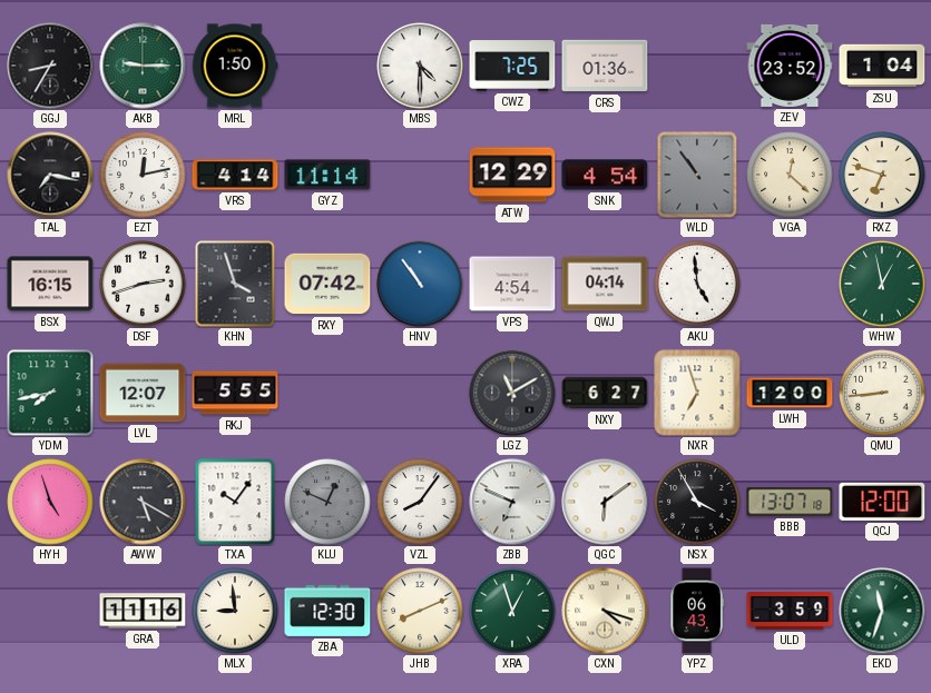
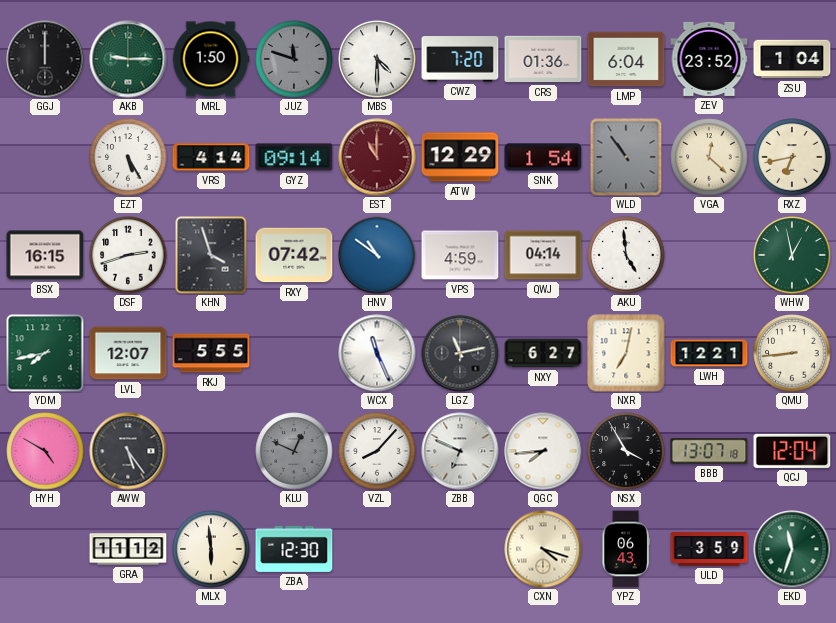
GGJ: 8:35 -> 12:00 (45, 59)
JUZ: none -> 11:48 (294, 59)
CWZ: 7:25 -> 7:20 (460, 59)
LMP: none -> 6:04 (626, 59)
TAL: 7:17 -> none (50, 175)
EZT: 12:13 -> 5:25 (128, 157)
GYZ: 11:14 -> 09:14 (294, 157)
EST: none -> 11:00 (377, 157)
SNK: 4:54 -> 1:54 (543, 157)
RXZ: 6:48 -> 6:43 (792, 157)
HNV: 10:54 -> 10:51 (377, 255)
VPS: 4:54 -> 4:59 (460, 255)
WCX: none -> 11:26 (377, 353)
LGZ: 11:10 -> 11:13 (460, 353)
NXR: 6:57 -> 7:02 (626, 353)
LWH: 12:00 -> 12:21 (709, 353)
HYH: 4:57 -> 4:50 (45, 451)
AWW: 5:20 -> 5:24 (128, 451)
TXA: 10:06 -> none (235, 502)
VZL: 8:06 -> 8:07 (377, 451)
QGC: 6:09 -> 7:44 (543, 451)
QCJ: 12:00 -> 12:04 (792, 451)
GRA: 11:16 -> 11:12 (128, 549)
MLX: 8:59 -> 5:59 (211, 549)
JHB: 8:11 -> none (420, 611)
XRA: 12:57 -> none (512, 611)
